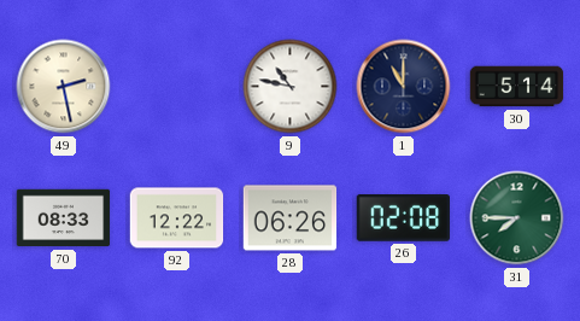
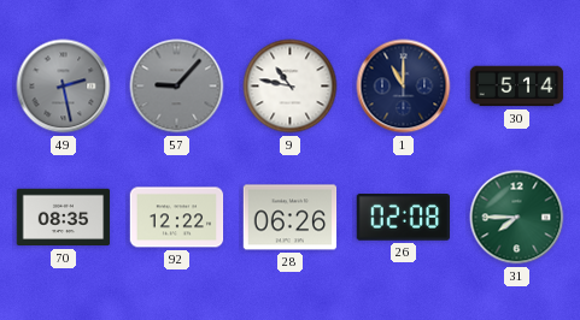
49 dial: cream -> grey (64, 87)
57: none -> 9:07 (177, 87)
70: 08:33 -> 08:35 (64, 218)
